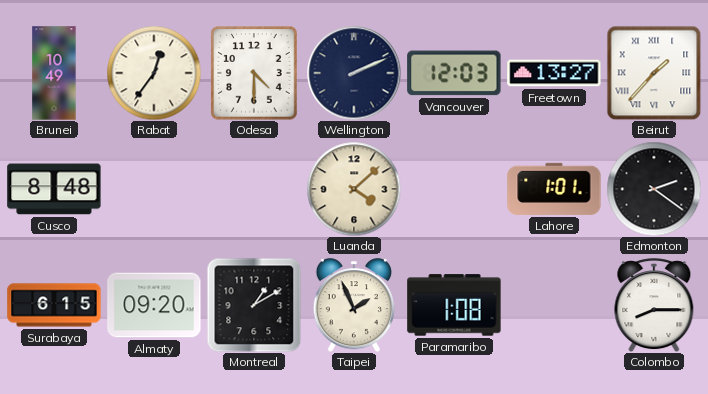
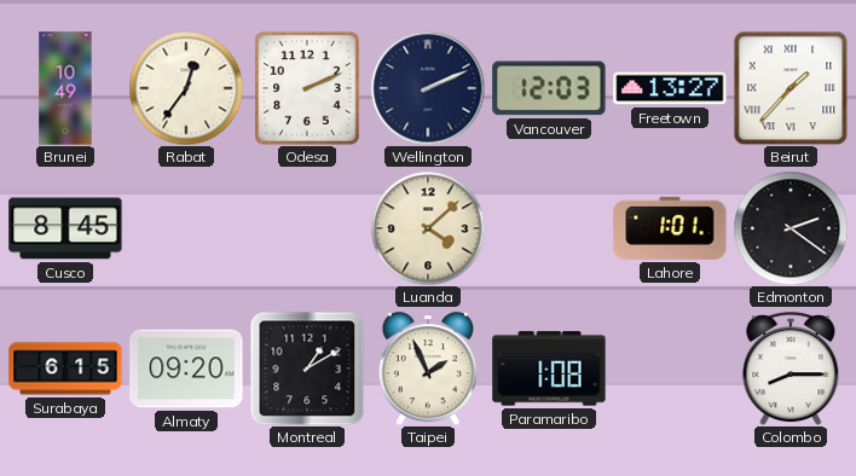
Odesa: 4:30 -> 2:11 (307, 88)
Cusco: 8:48 -> 8:45 (65, 228)
